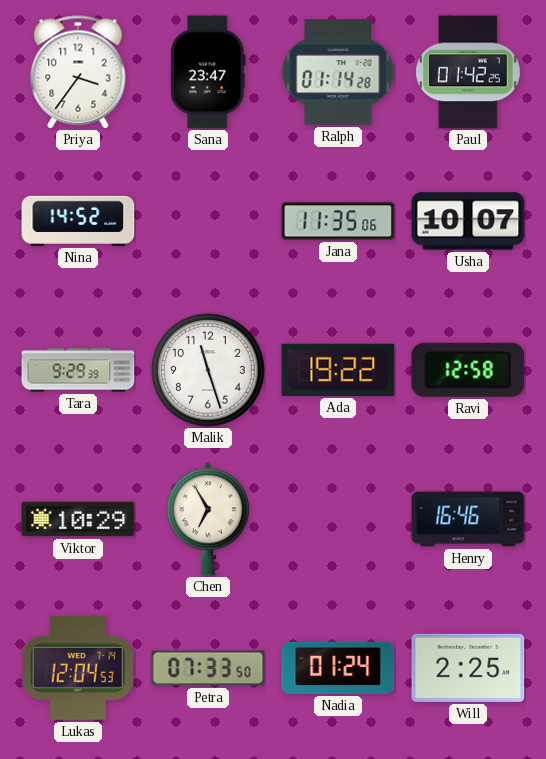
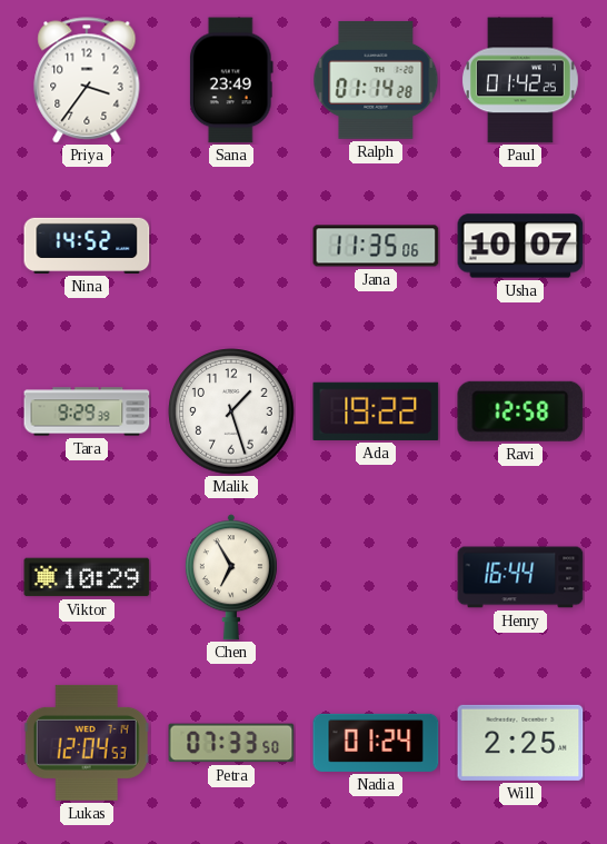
Sana: 23:47 -> 23:49 (232, 80)
Malik: 11:27 -> 1:27 (231, 411)
Henry: 16:46 -> 16:44 (520, 577)
